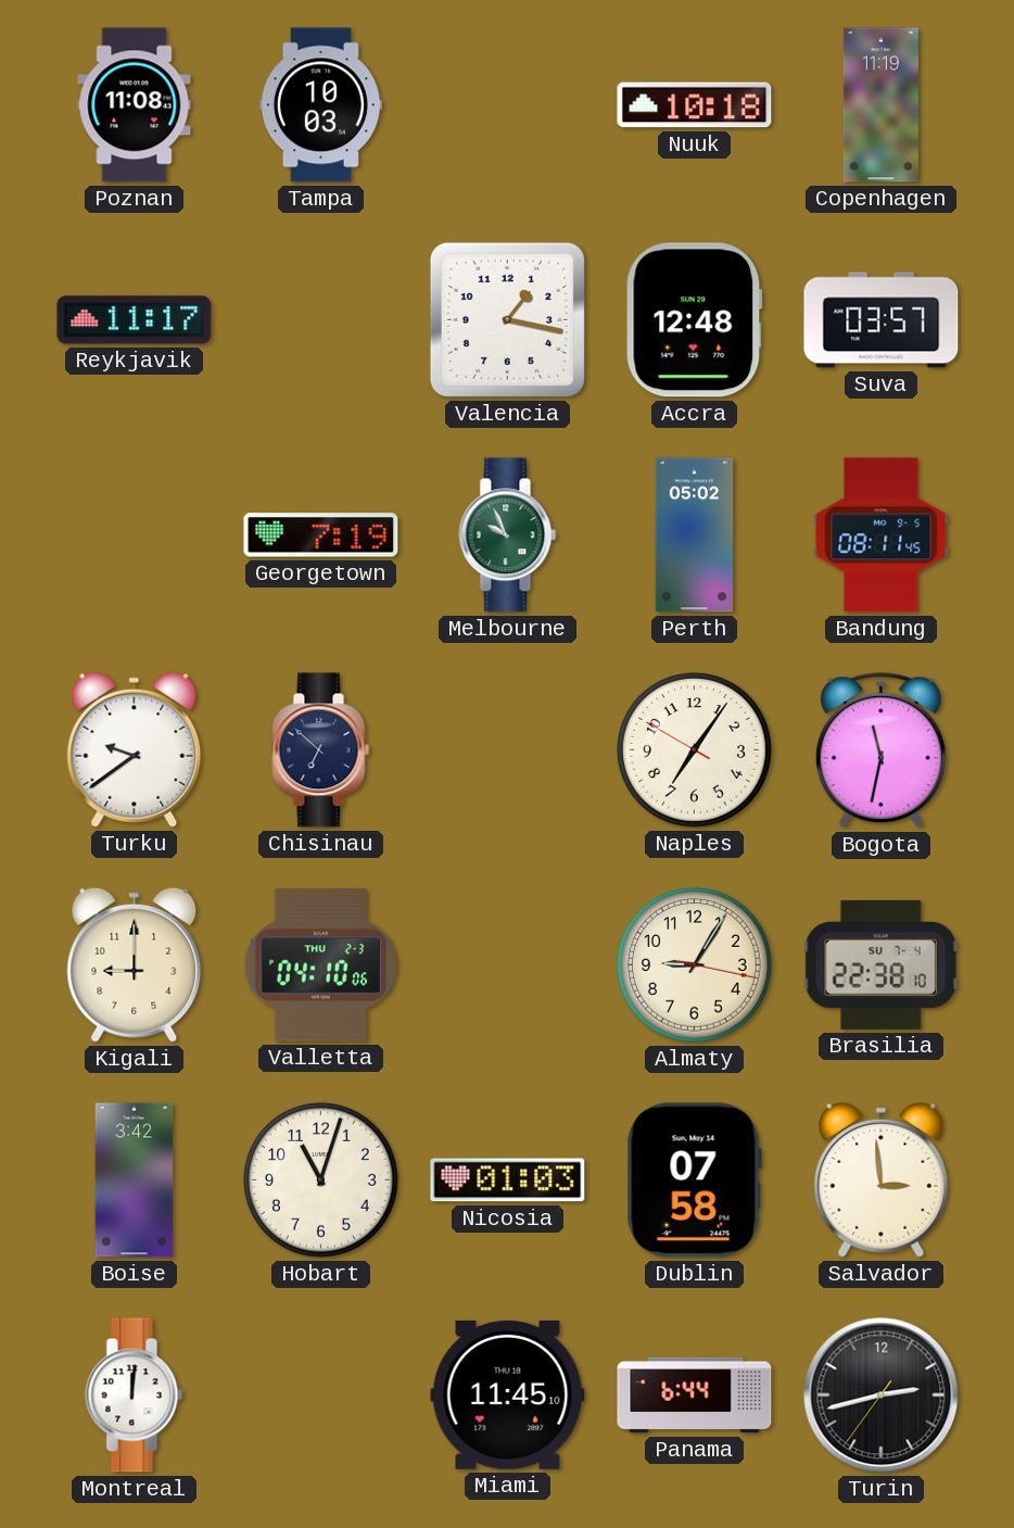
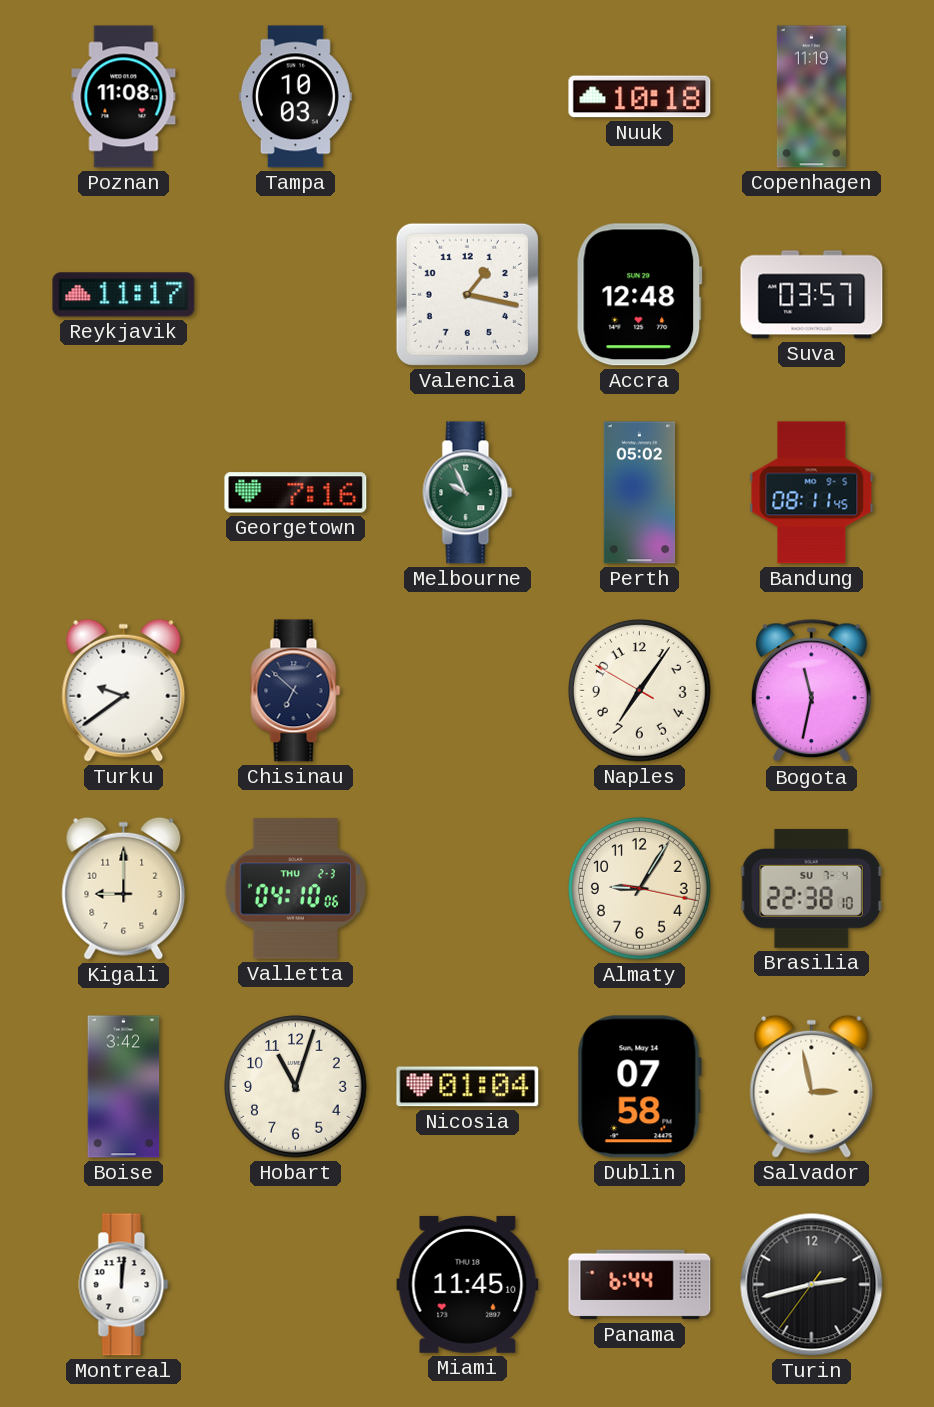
Georgetown: 7:19 -> 7:16 (296, 493)
Nicosia: 01:03 -> 01:04 (468, 1087)
Salvador: 2:59 -> 2:58 (812, 1086)
